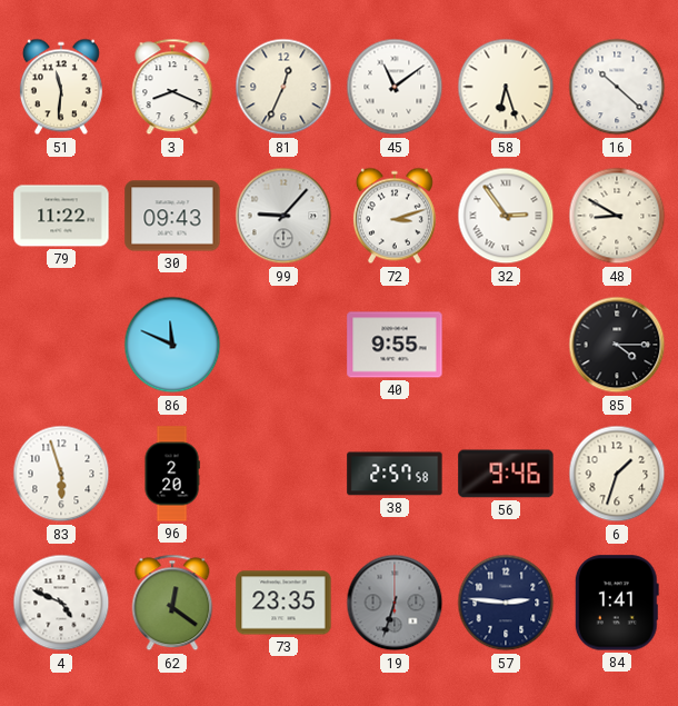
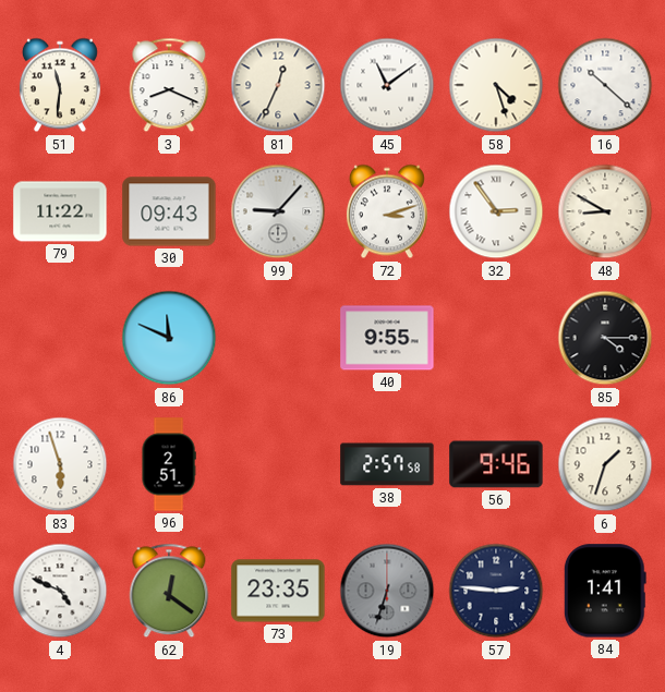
58: 6:27 -> 4:27 (496, 85)
96: 2:20 -> 2:51 (169, 464)
